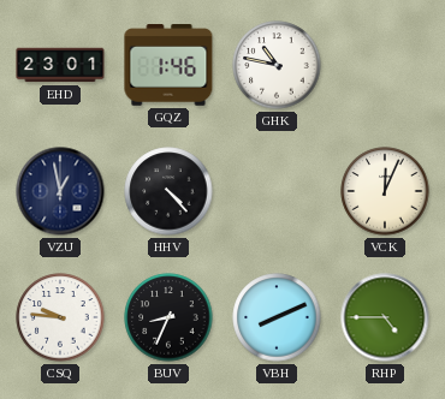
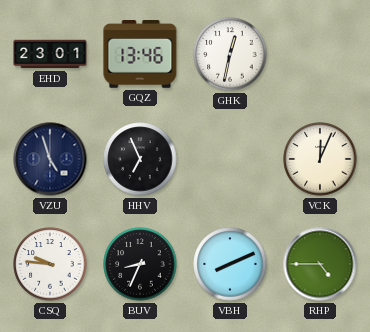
GQZ: 1:46 -> 13:46 (140, 55)
GHK: 10:47 -> 12:32 (230, 54)
VZU: 12:58 -> 4:57 (50, 159)
HHV: 4:23 -> 6:56 (140, 159)
